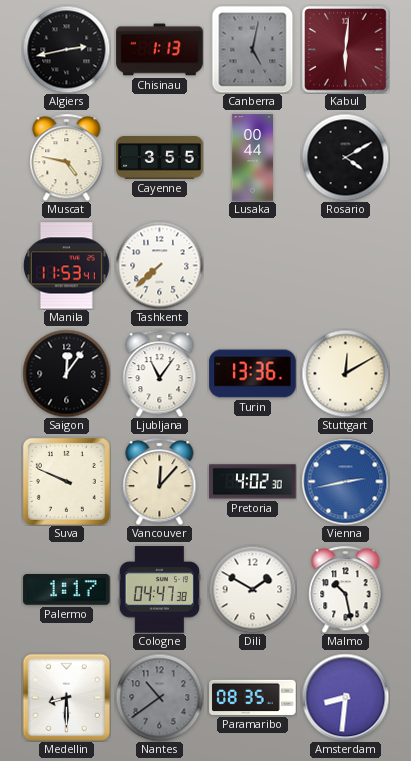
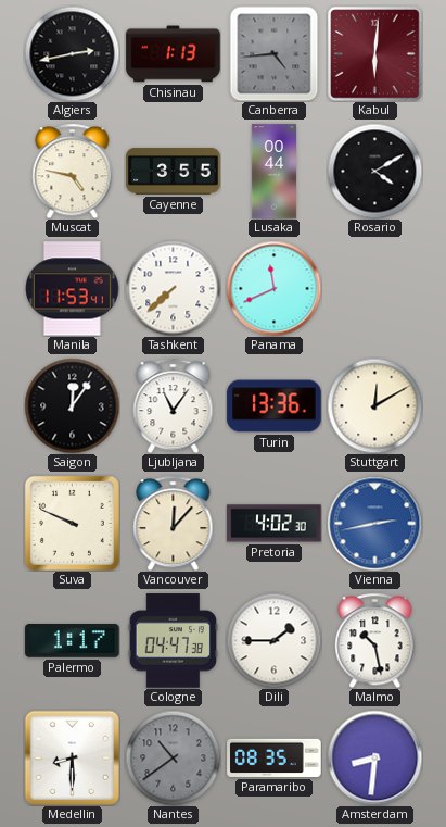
Canberra: 5:02 -> 4:44 (275, 53)
Panama: none -> 11:41 (273, 288)
Dili: 1:50 -> 1:45 (273, 640)
